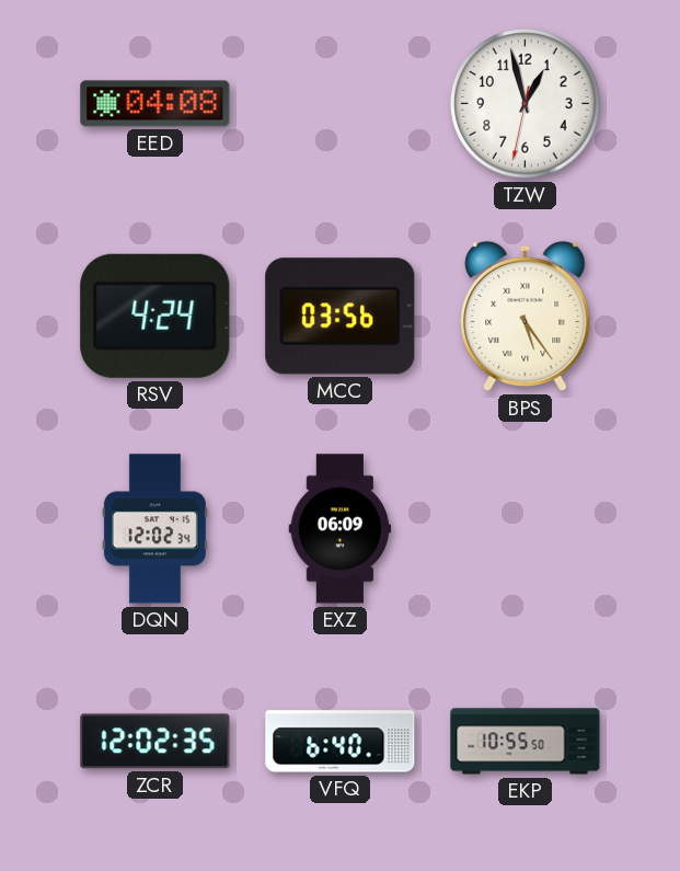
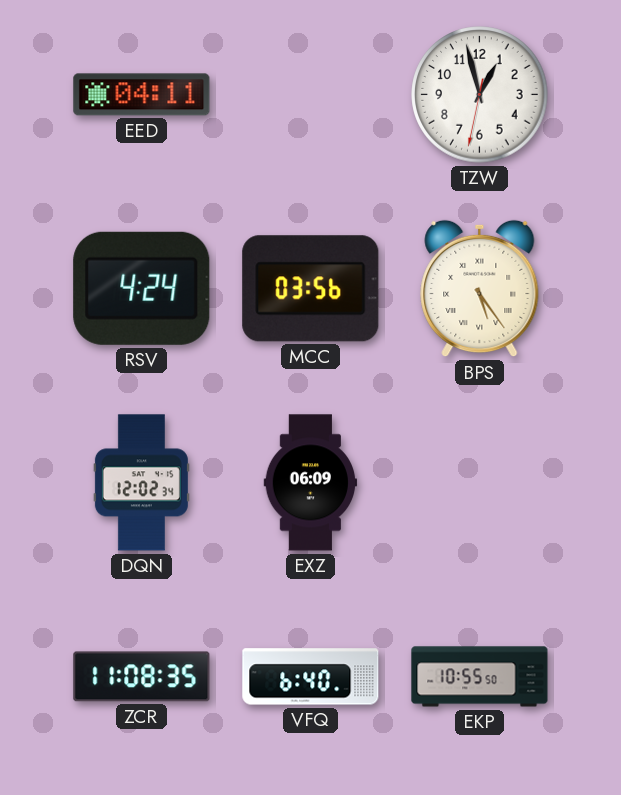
EED: 04:08 -> 04:11 (142, 95)
ZCR: 12:02 -> 11:08 (142, 677)
